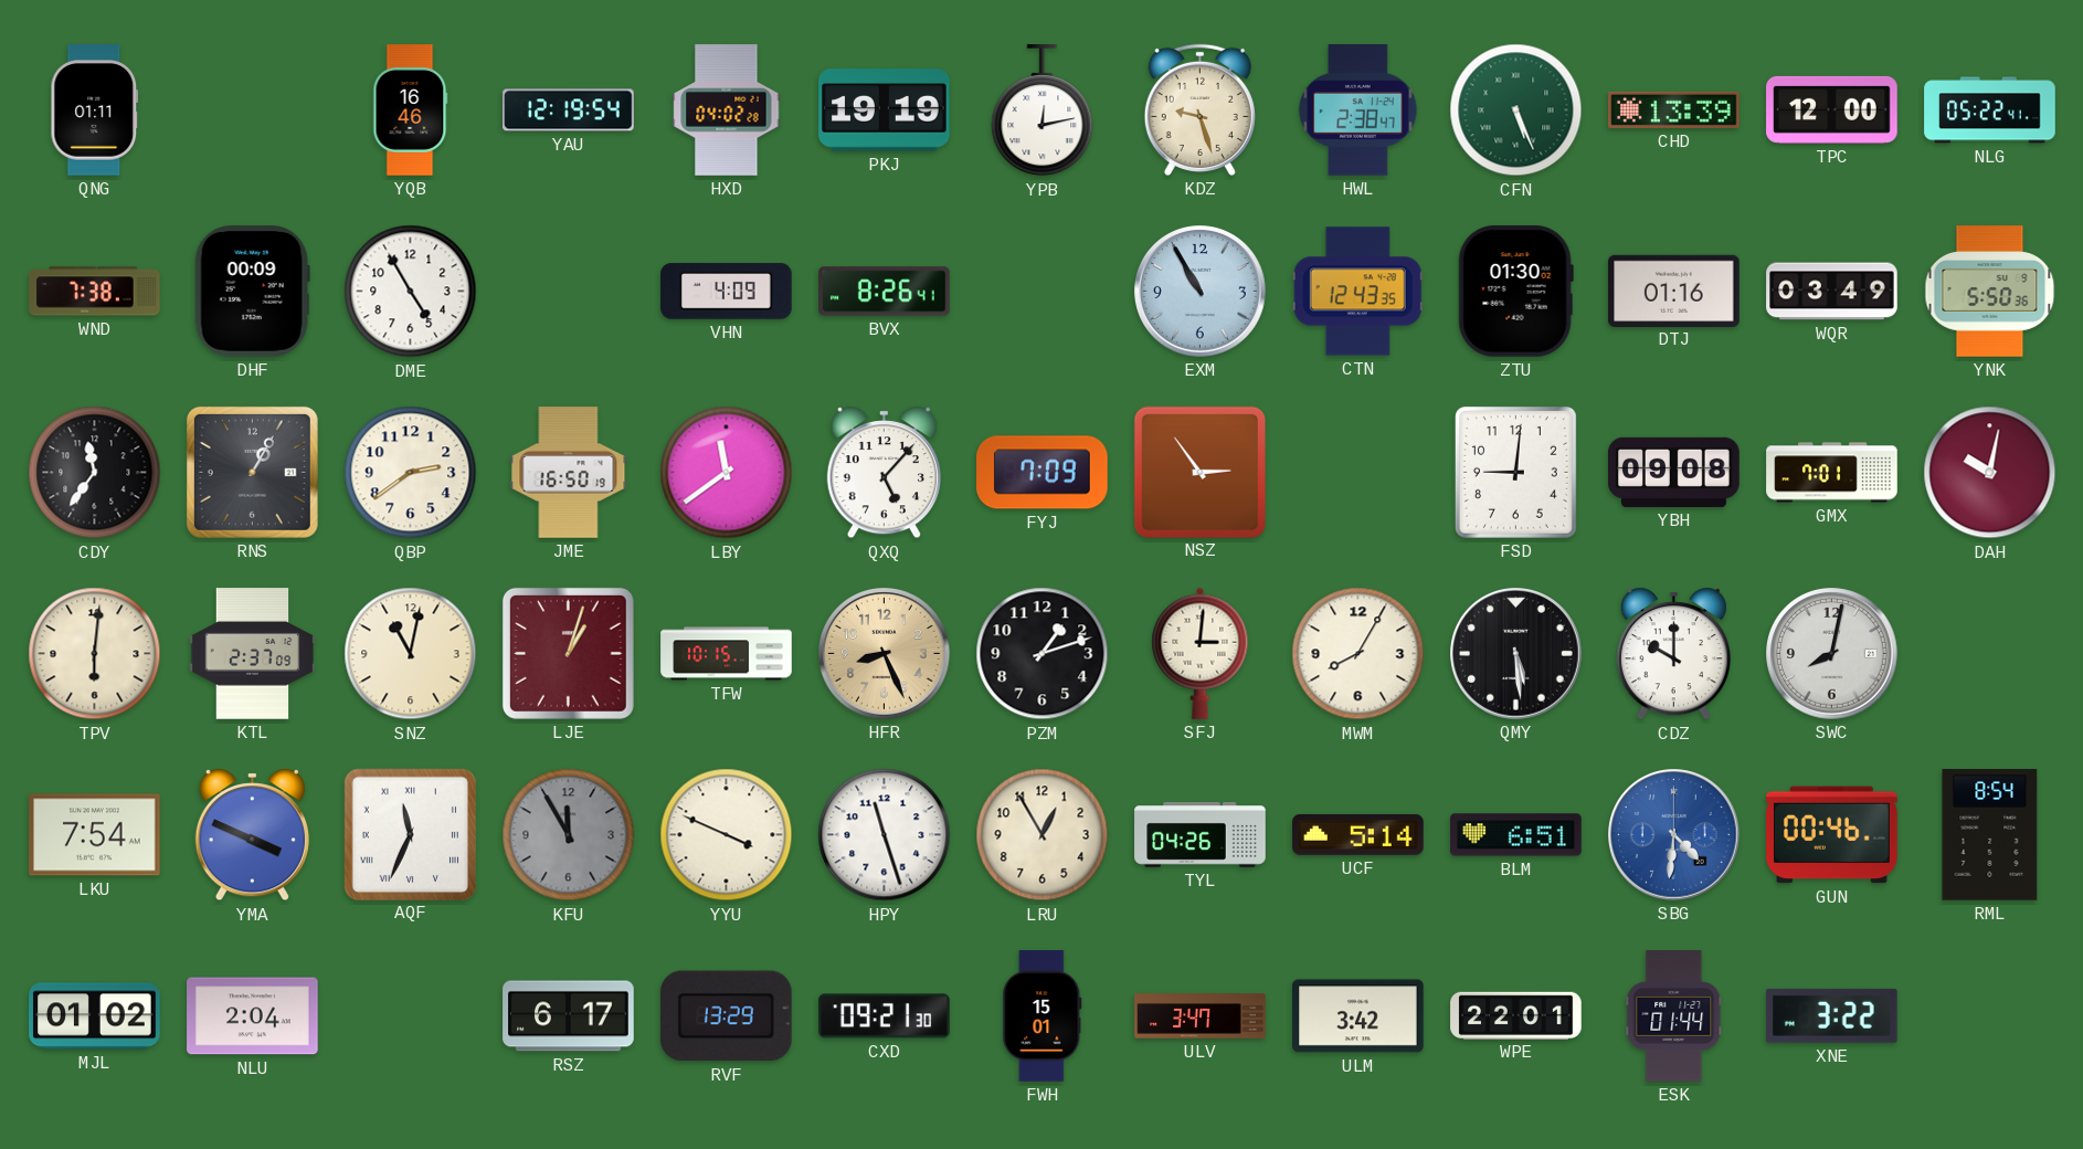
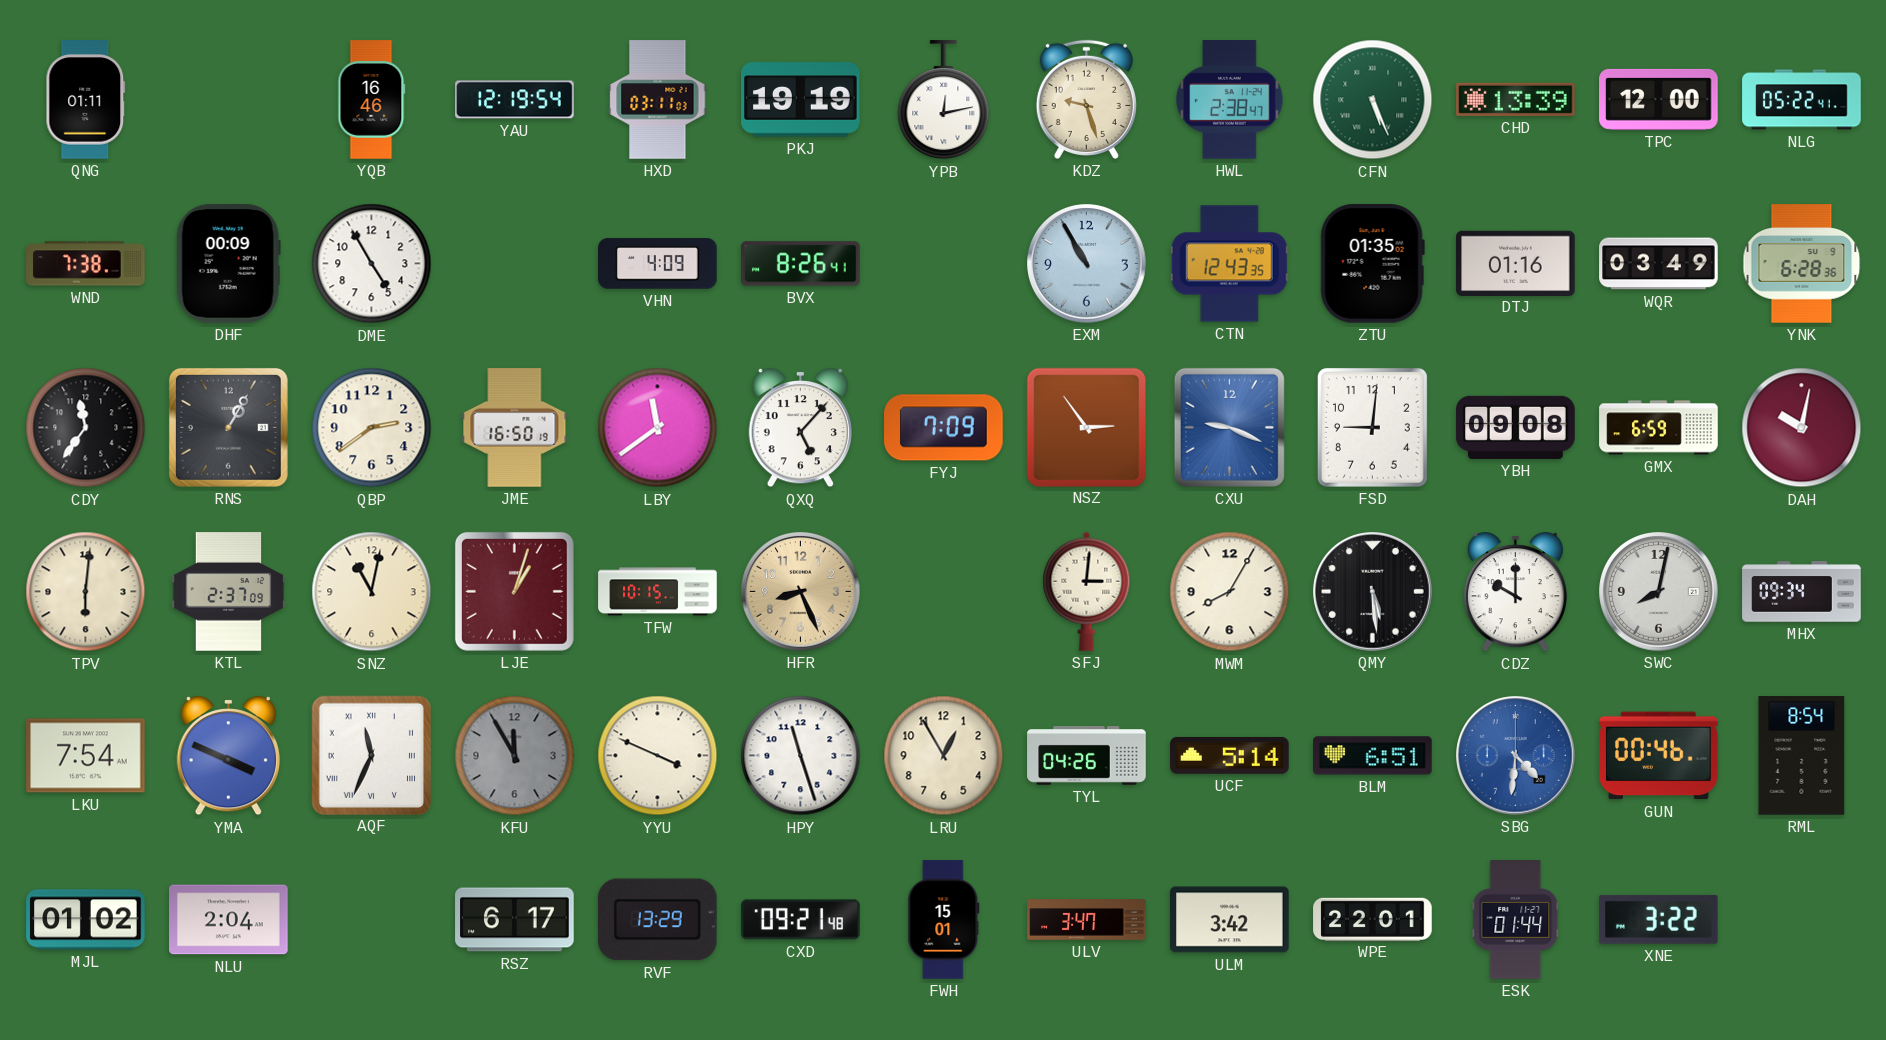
HXD: 04:02 -> 03:11 (658, 100)
ZTU: 01:30 -> 01:35 (1372, 264)
YNK: 5:50 -> 6:28 (1802, 264)
CXU: none -> 9:19 (1229, 427)
GMX: 7:01 -> 6:59 (1659, 428)
PZM: 1:12 -> none (1043, 654)
MHX: none -> 09:34 (1802, 592)
CXD: 09:21:30 -> 09:21:48 (801, 920)
